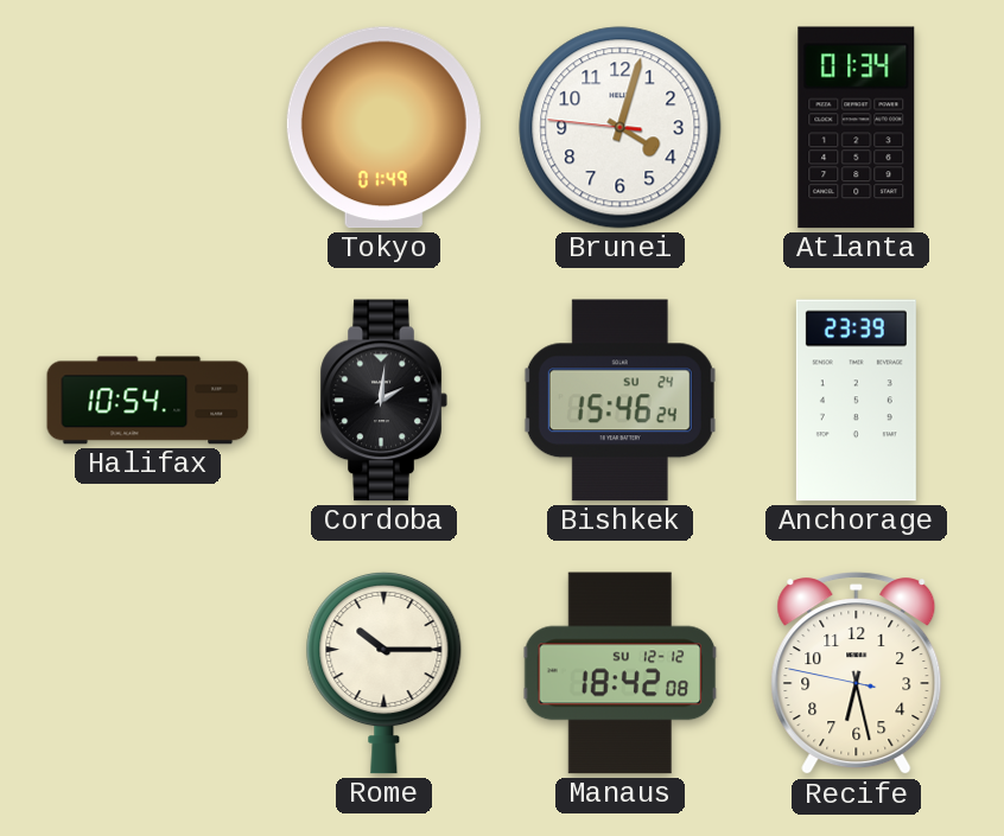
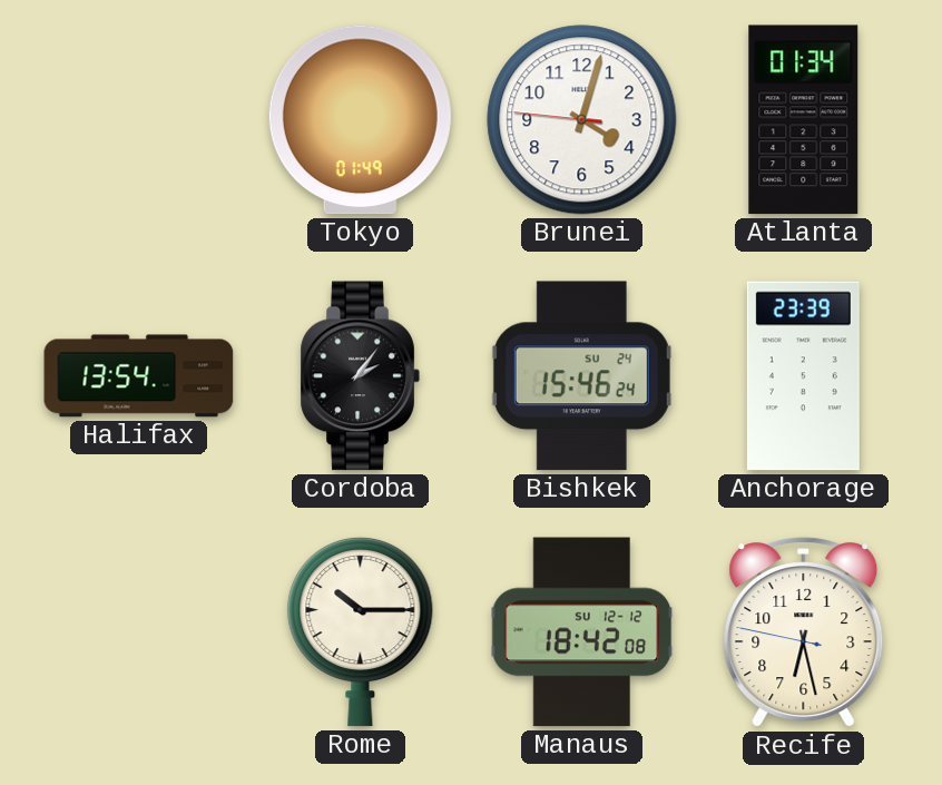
Halifax: 10:54 -> 13:54 (139, 376)
Cordoba: 2:01 -> 2:06 (360, 376)
